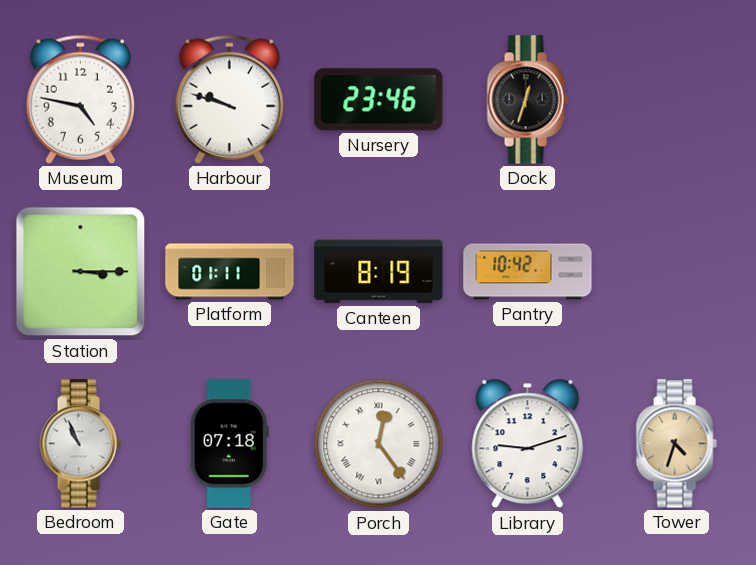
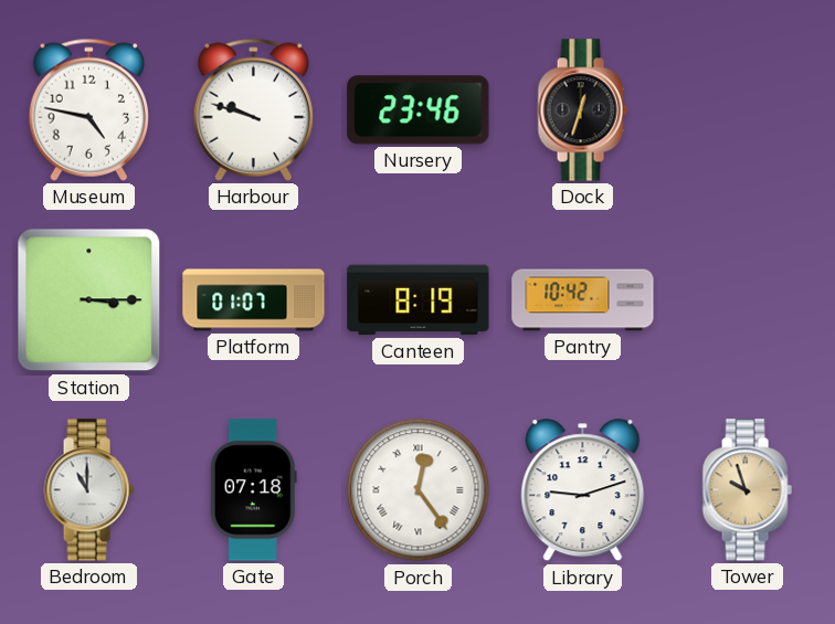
Platform: 01:11 -> 01:07 (254, 300)
Bedroom: 10:56 -> 11:00 (88, 490)
Tower: 4:33 -> 9:57 (747, 490)
